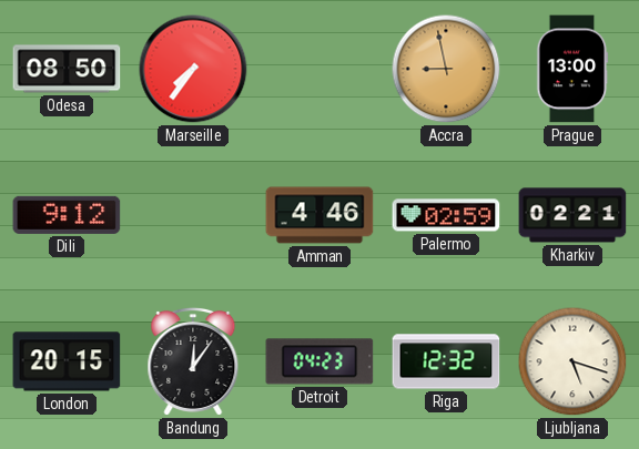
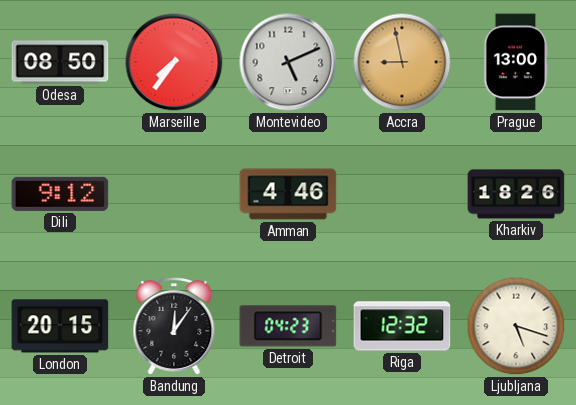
Montevideo: none -> 5:11 (288, 62)
Palermo: 02:59 -> none (446, 215)
Kharkiv: 02:21 -> 18:26 (516, 194)
